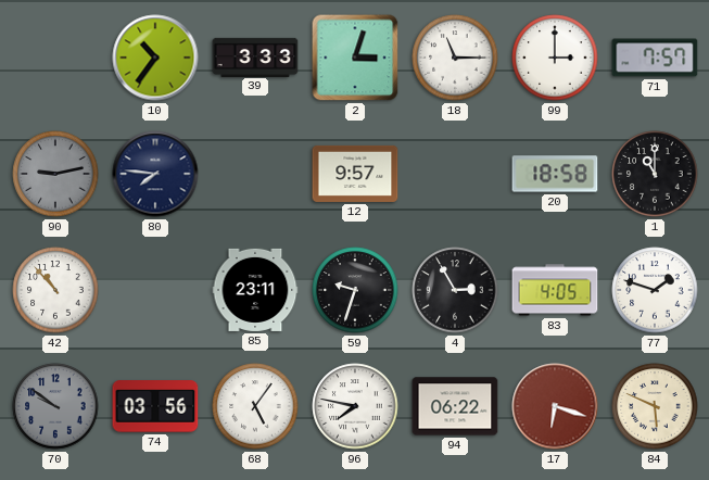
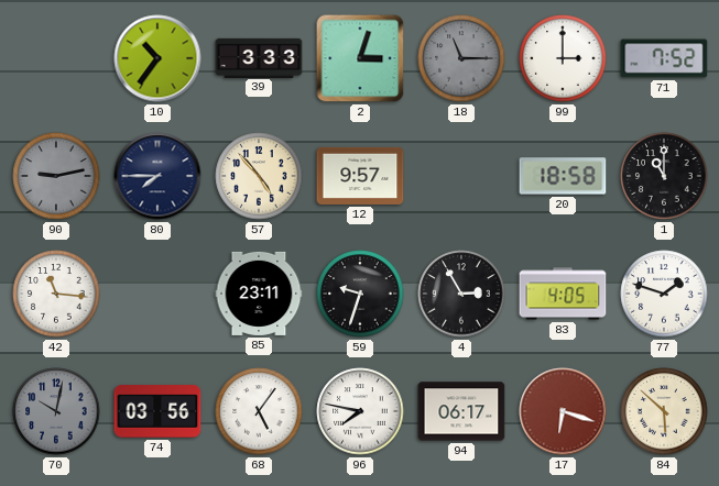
18 dial: white -> grey (461, 58)
71: 7:57 -> 7:52 (664, 58)
80: 7:46 -> 7:45 (157, 176)
57: none -> 4:53 (259, 176)
42: 10:53 -> 11:16 (56, 294)
70: 9:51 -> 10:02 (56, 411)
94: 06:22 -> 06:17 (461, 411)
84: 5:49 -> 5:52 (664, 411)
